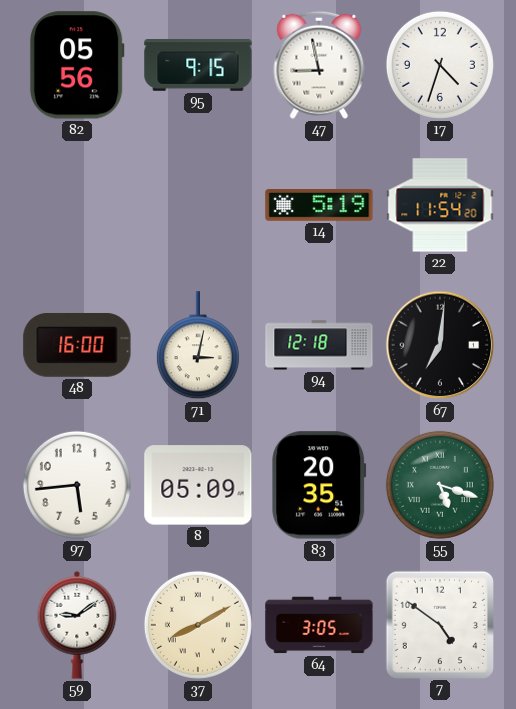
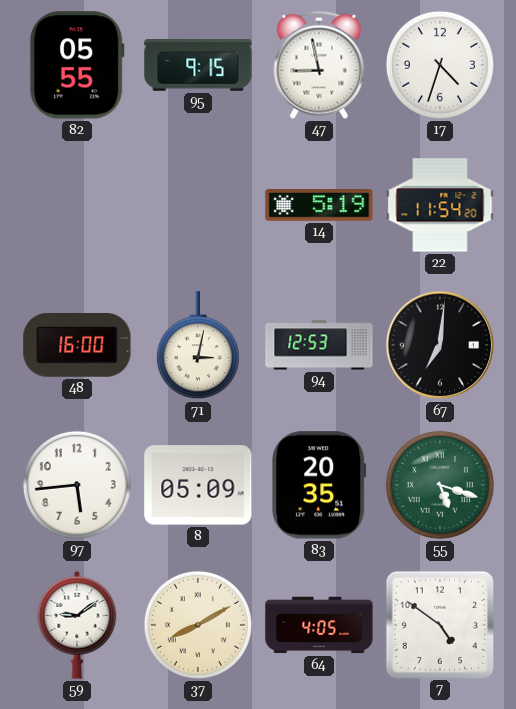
82: 05:56 -> 05:55 (77, 65)
94: 12:18 -> 12:53 (319, 345)
64: 3:05 -> 4:05 (319, 625)
